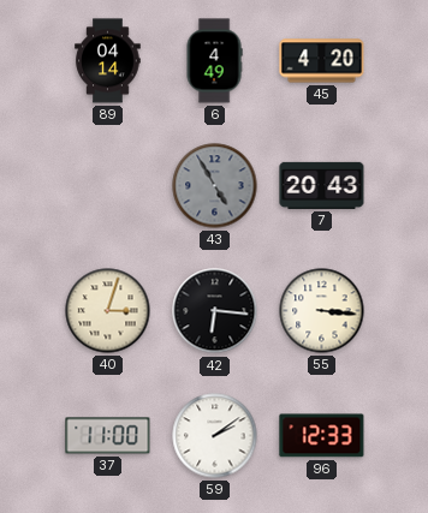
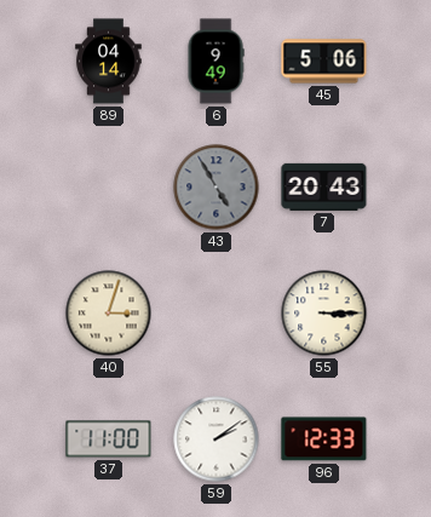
6: 4:49 -> 9:49 (215, 62)
45: 4:20 -> 5:06 (324, 62)
42: 6:16 -> none (215, 311)
55: 3:16 -> 3:15 (324, 314)
